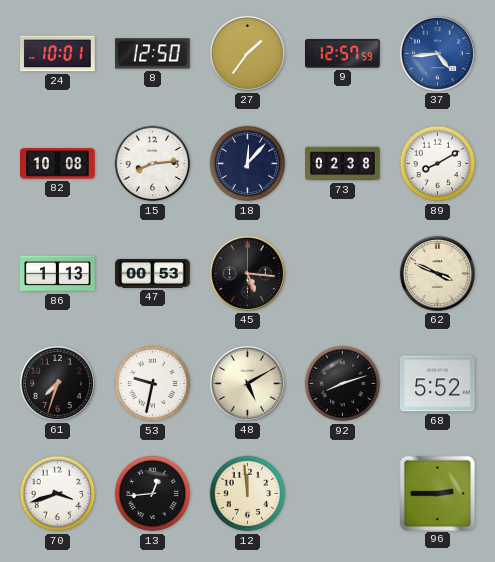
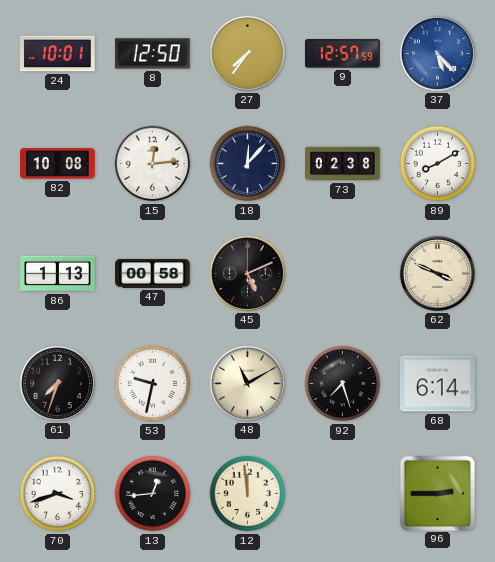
27: 1:36 -> 7:36 (247, 53)
37: 4:44 -> 5:23 (437, 53)
15: 8:14 -> 12:14 (153, 164)
47: 00:53 -> 00:58 (153, 273)
45: 5:16 -> 5:11 (247, 273)
48: 5:10 -> 11:10 (247, 383)
92: 8:12 -> 7:27 (343, 384)
68: 5:52 -> 6:14 (438, 384)
